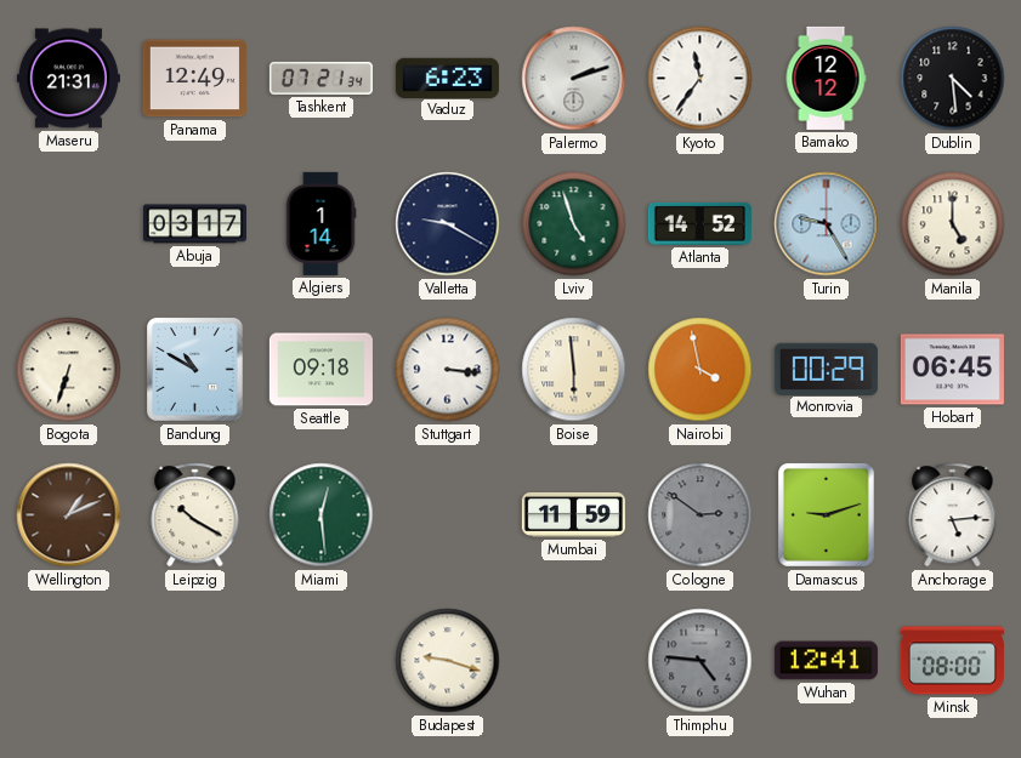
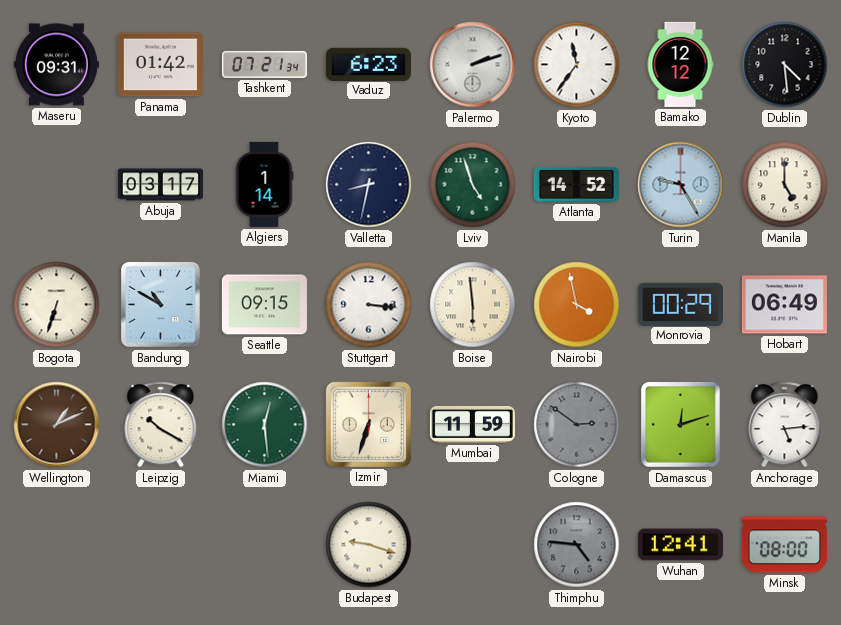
Maseru: 21:31 -> 09:31 (56, 65)
Panama: 12:49 -> 01:42 (160, 65)
Valletta: 9:20 -> 8:32 (369, 185)
Seattle: 09:18 -> 09:15 (264, 305)
Hobart: 06:45 -> 06:49 (784, 305)
Izmir: none -> 6:33 (368, 424)
Damascus: 9:12 -> 12:12 (681, 425)
